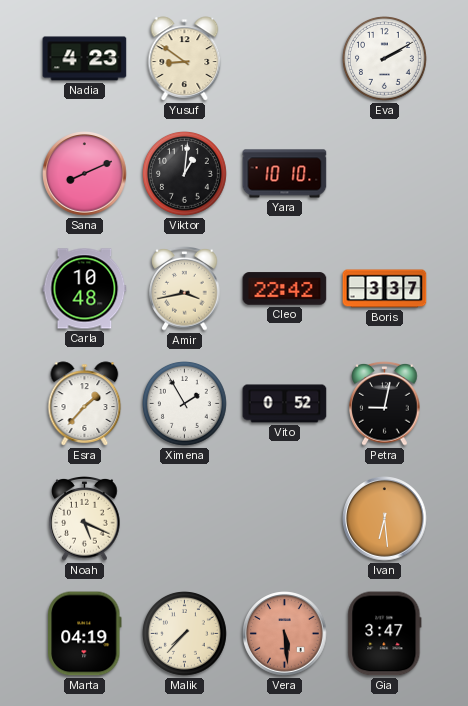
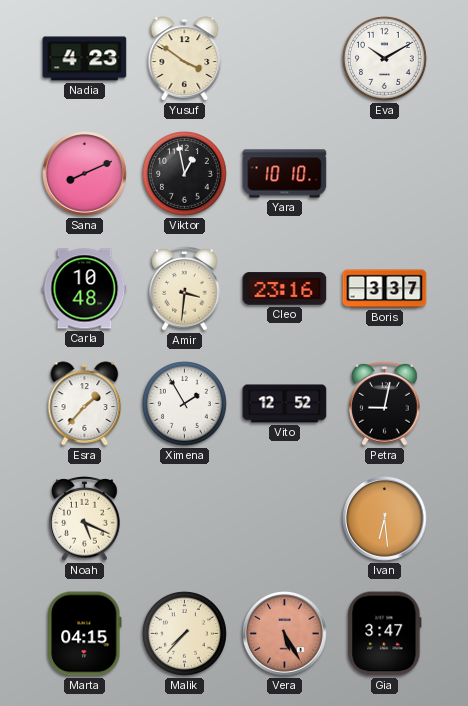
Yusuf: 8:51 -> 3:51 (185, 59)
Eva: 2:10 -> 10:10 (385, 59)
Viktor: 1:01 -> 12:58 (185, 174)
Amir: 3:43 -> 3:31 (185, 289)
Cleo: 22:42 -> 23:16 (285, 289)
Vito: 0:52 -> 12:52 (285, 404)
Marta: 04:19 -> 04:15 (85, 634)
Vera: 5:29 -> 5:25 (285, 634)
